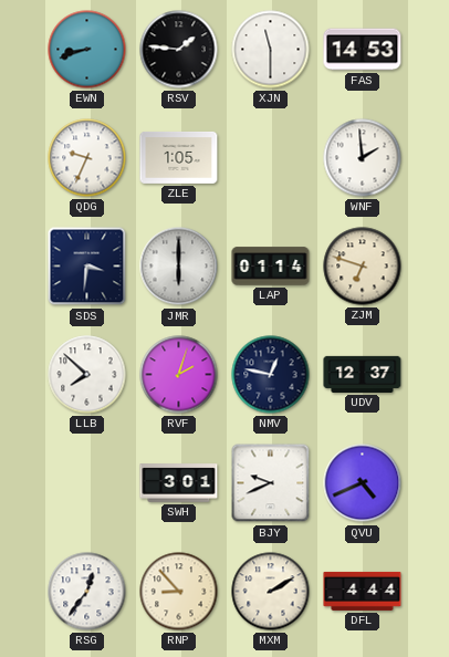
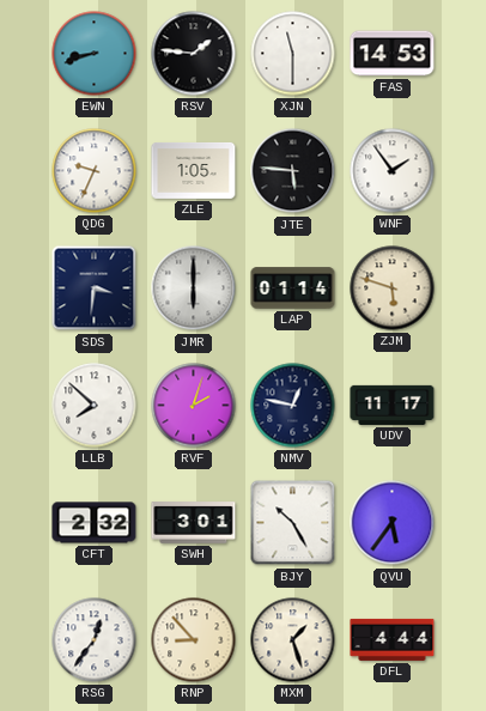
JTE: none -> 5:46 (293, 171)
WNF: 1:59 -> 1:54 (393, 171)
ZJM: 6:48 -> 5:48 (393, 288)
UDV: 12:37 -> 11:17 (393, 405)
CFT: none -> 2:32 (95, 523)
BJY: 9:41 -> 10:25 (293, 523)
QVU: 4:41 -> 5:36 (393, 523)
MXM: 2:10 -> 1:27 (293, 640)
